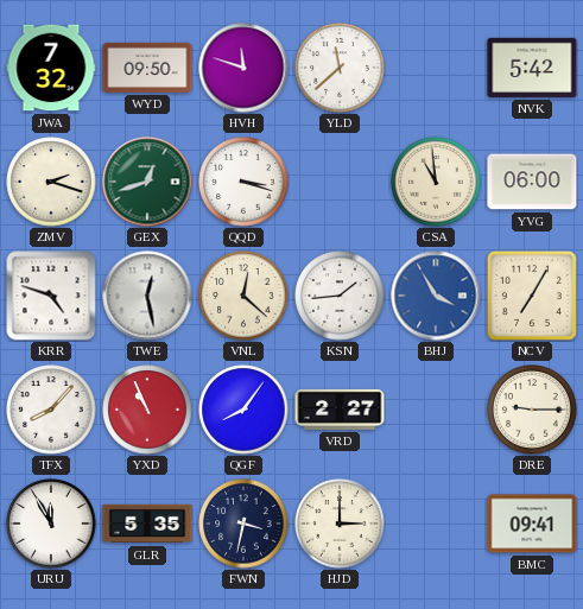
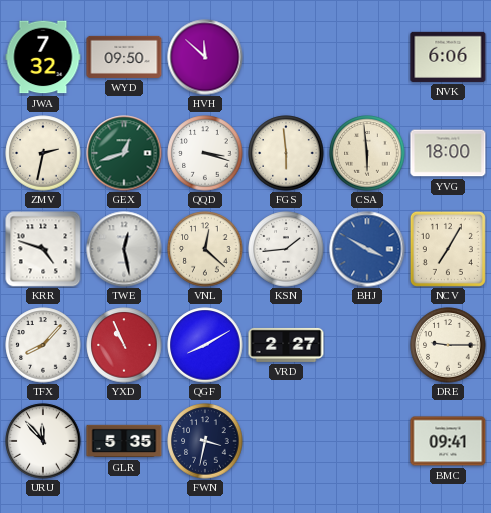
HVH: 11:48 -> 11:52 (205, 57)
YLD: 11:38 -> none (340, 68)
NVK: 5:42 -> 6:06 (448, 57)
ZMV: 2:18 -> 2:32 (43, 153)
FGS: none -> 5:59 (286, 153)
CSA: 10:59 -> 5:59 (367, 153)
YVG: 06:00 -> 18:00 (448, 153)
BHJ: 3:55 -> 3:50 (367, 249)
QGF: 8:06 -> 8:10 (205, 345)
URU: 11:55 -> 11:53 (43, 441)
HJD: 3:00 -> none (340, 524)
